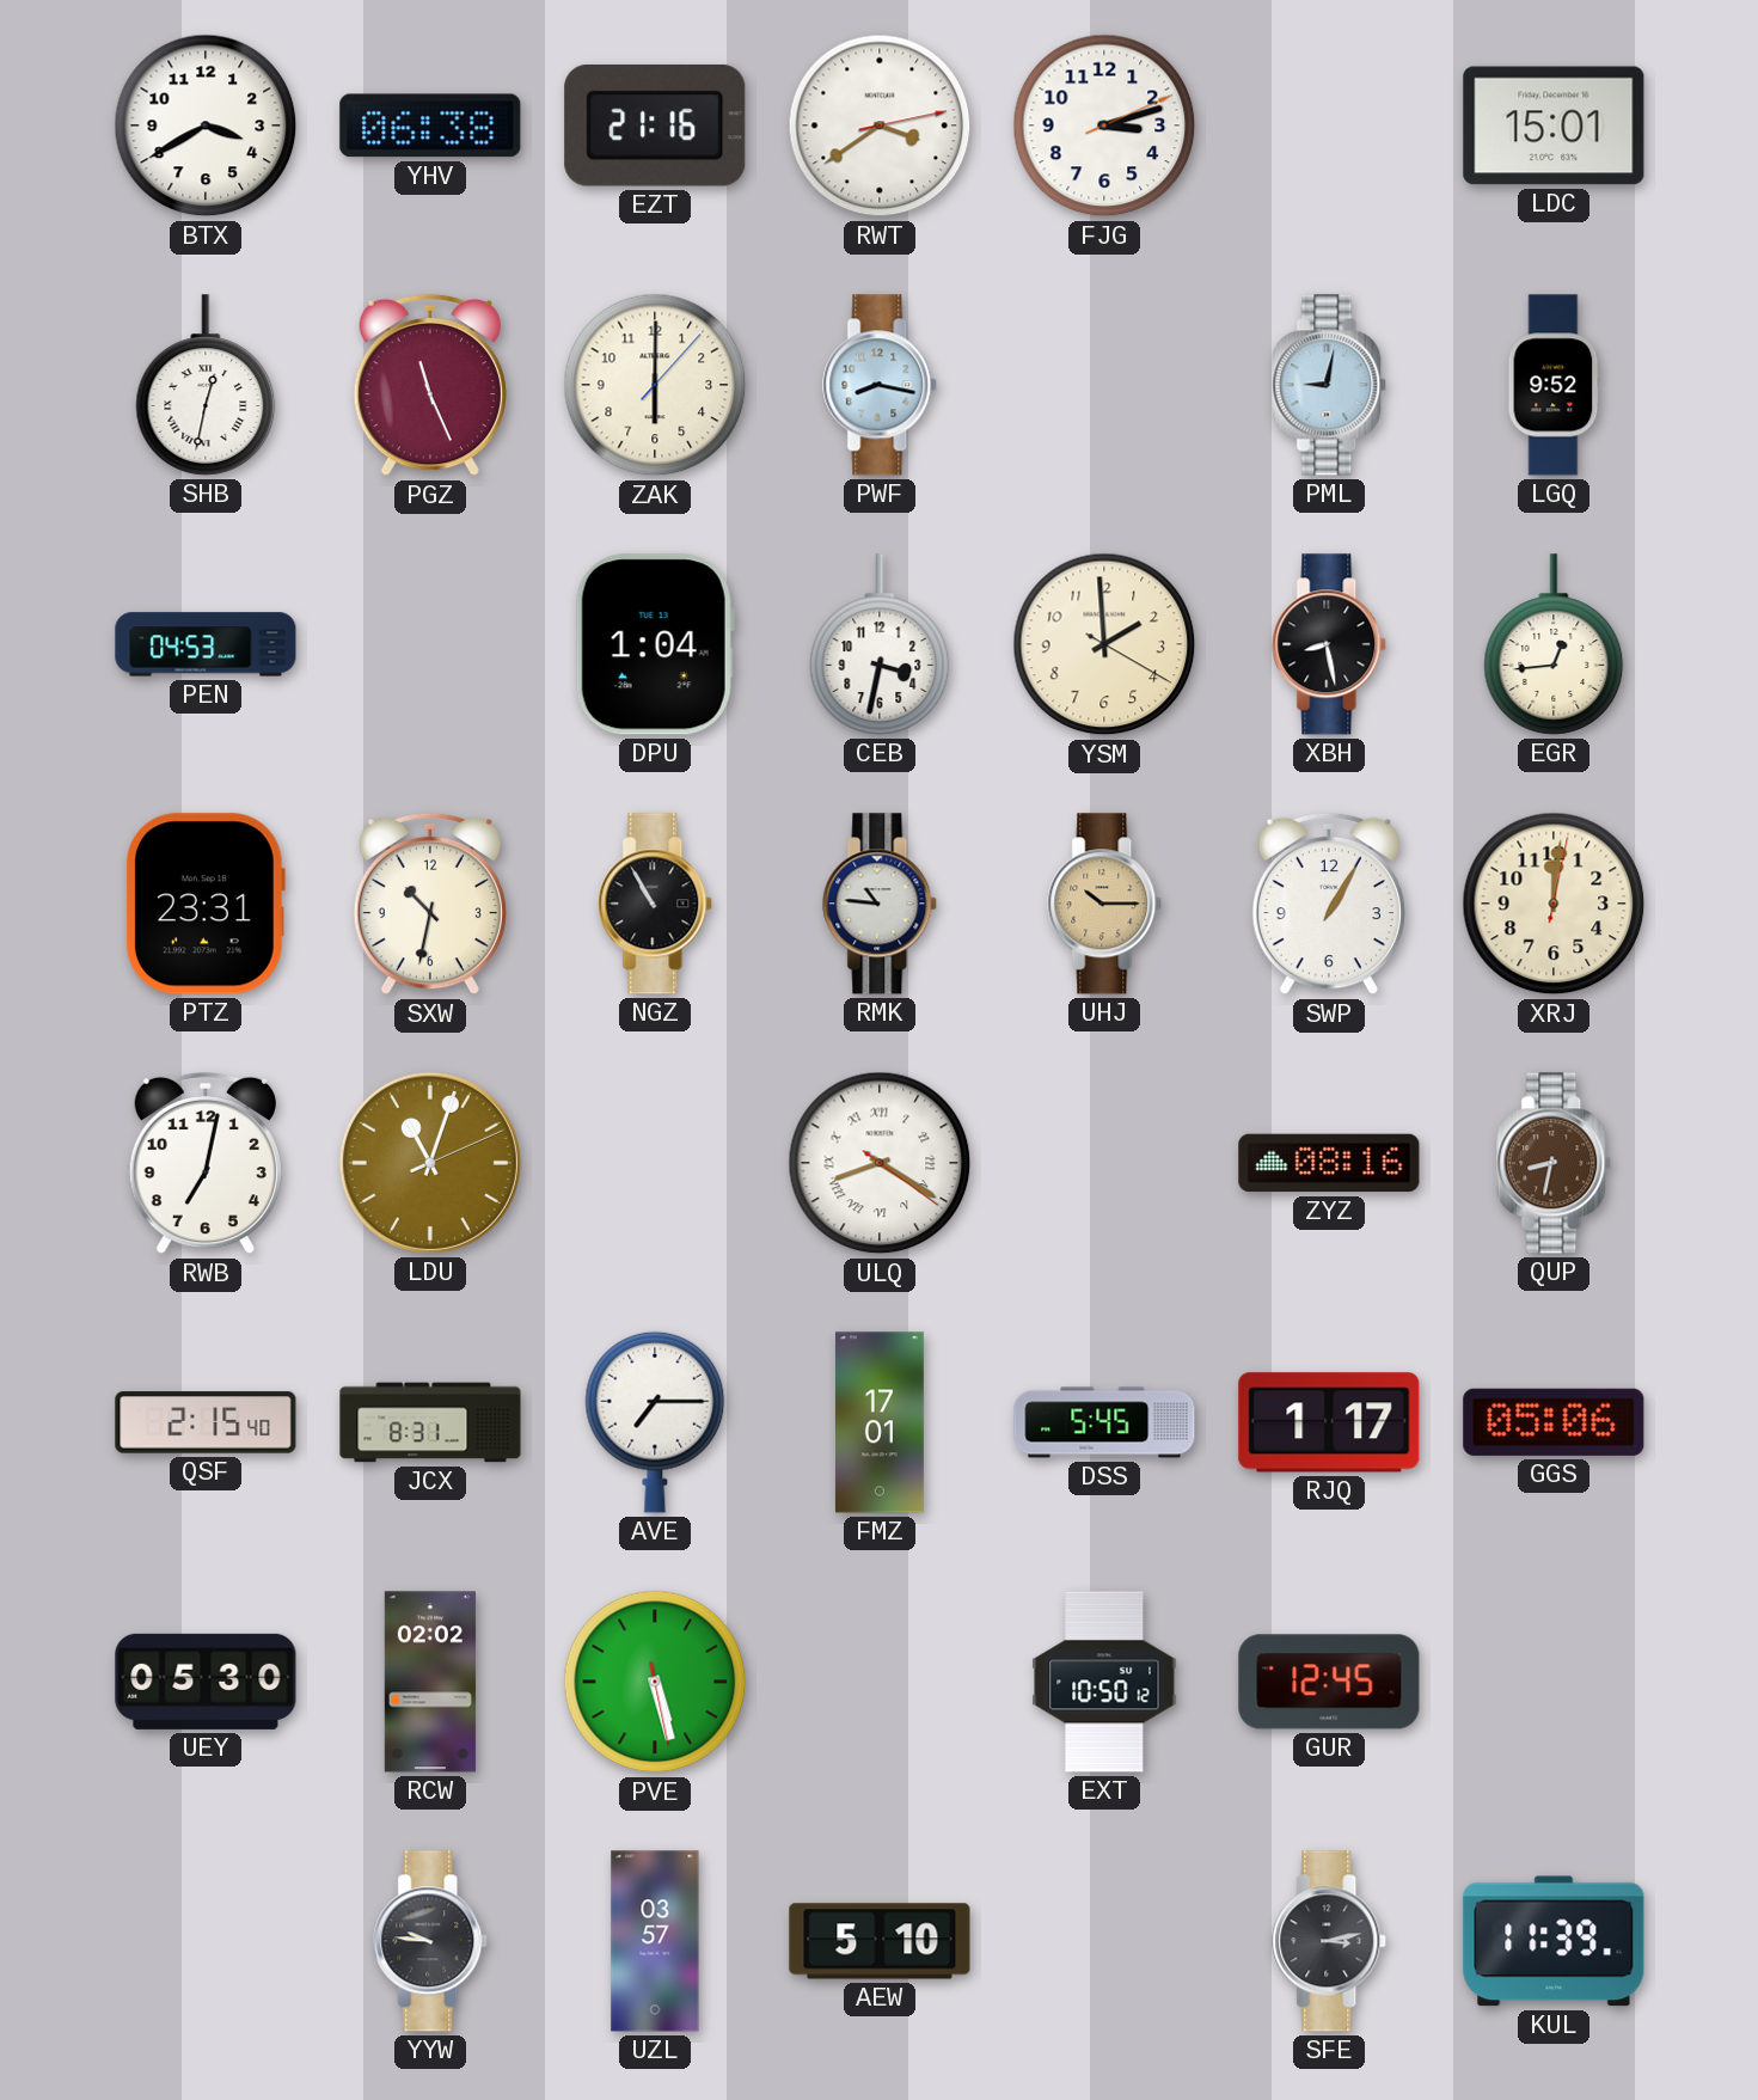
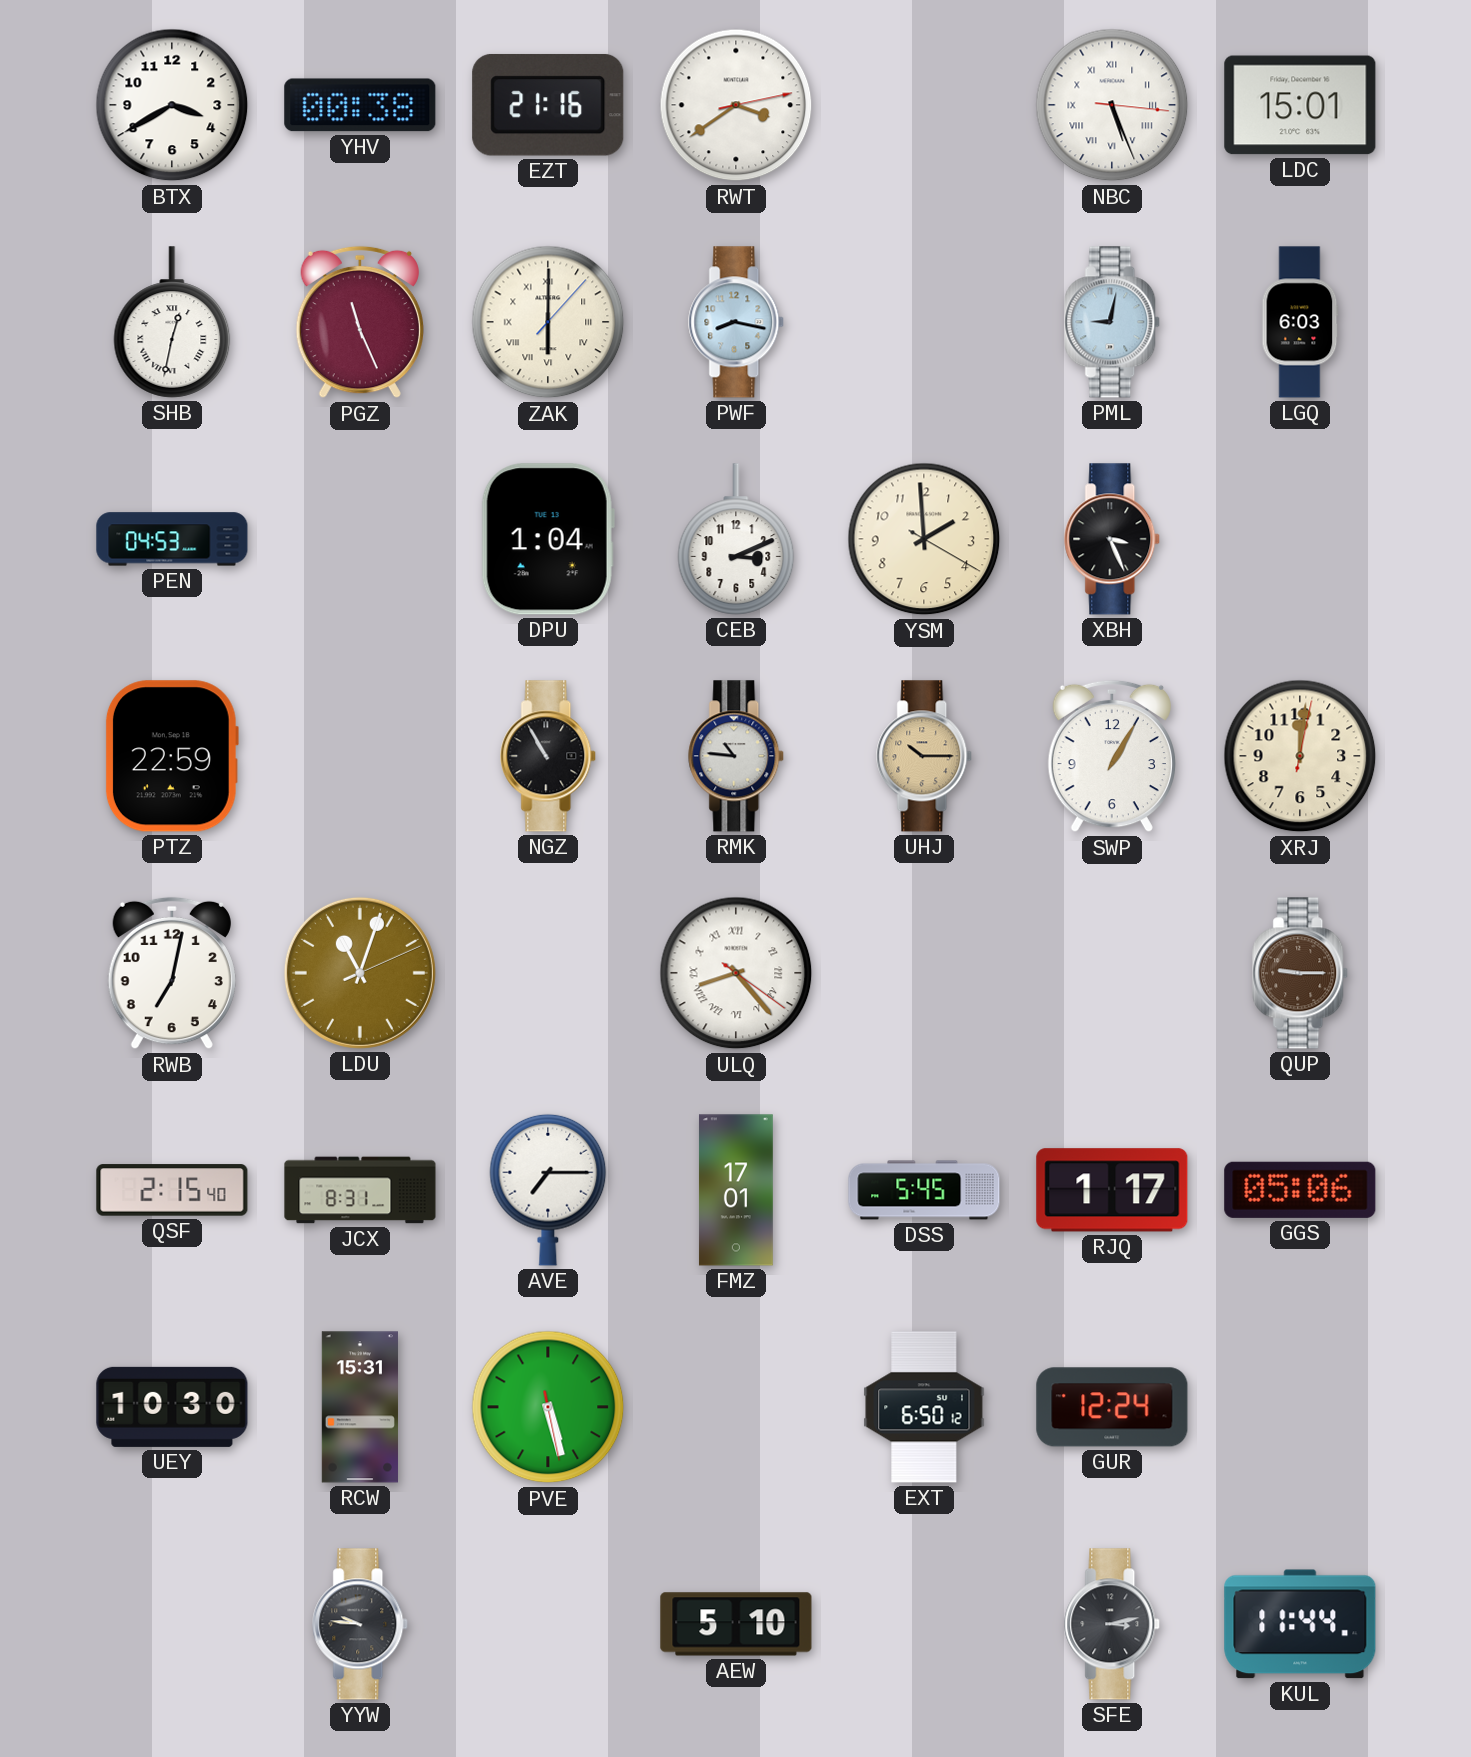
YHV: 06:38 -> 00:38 (360, 105)
FJG: 3:12 -> none (1104, 125)
NBC: none -> 5:26 (1112, 105)
ZAK numerals: Arabic -> Roman (548, 322)
LGQ: 9:52 -> 6:03 (1300, 322)
CEB: 3:32 -> 3:11 (736, 539)
XBH: 8:28 -> 3:26 (1113, 539)
EGR: 12:44 -> none (1554, 644)
PTZ: 23:31 -> 22:59 (172, 756)
SXW: 10:32 -> none (430, 904)
ULQ: 8:20 -> 8:23 (736, 973)
ZYZ: 08:16 -> none (1329, 1163)
QUP: 8:32 -> 9:15 (1301, 973)
UEY: 05:30 -> 10:30 (172, 1407)
RCW: 02:02 -> 15:31 (360, 1407)
EXT: 10:50 -> 6:50 (924, 1407)
GUR: 12:45 -> 12:24 (1112, 1407)
UZL: 03:57 -> none (655, 1941)
KUL: 11:39 -> 11:44 (1300, 1624)
